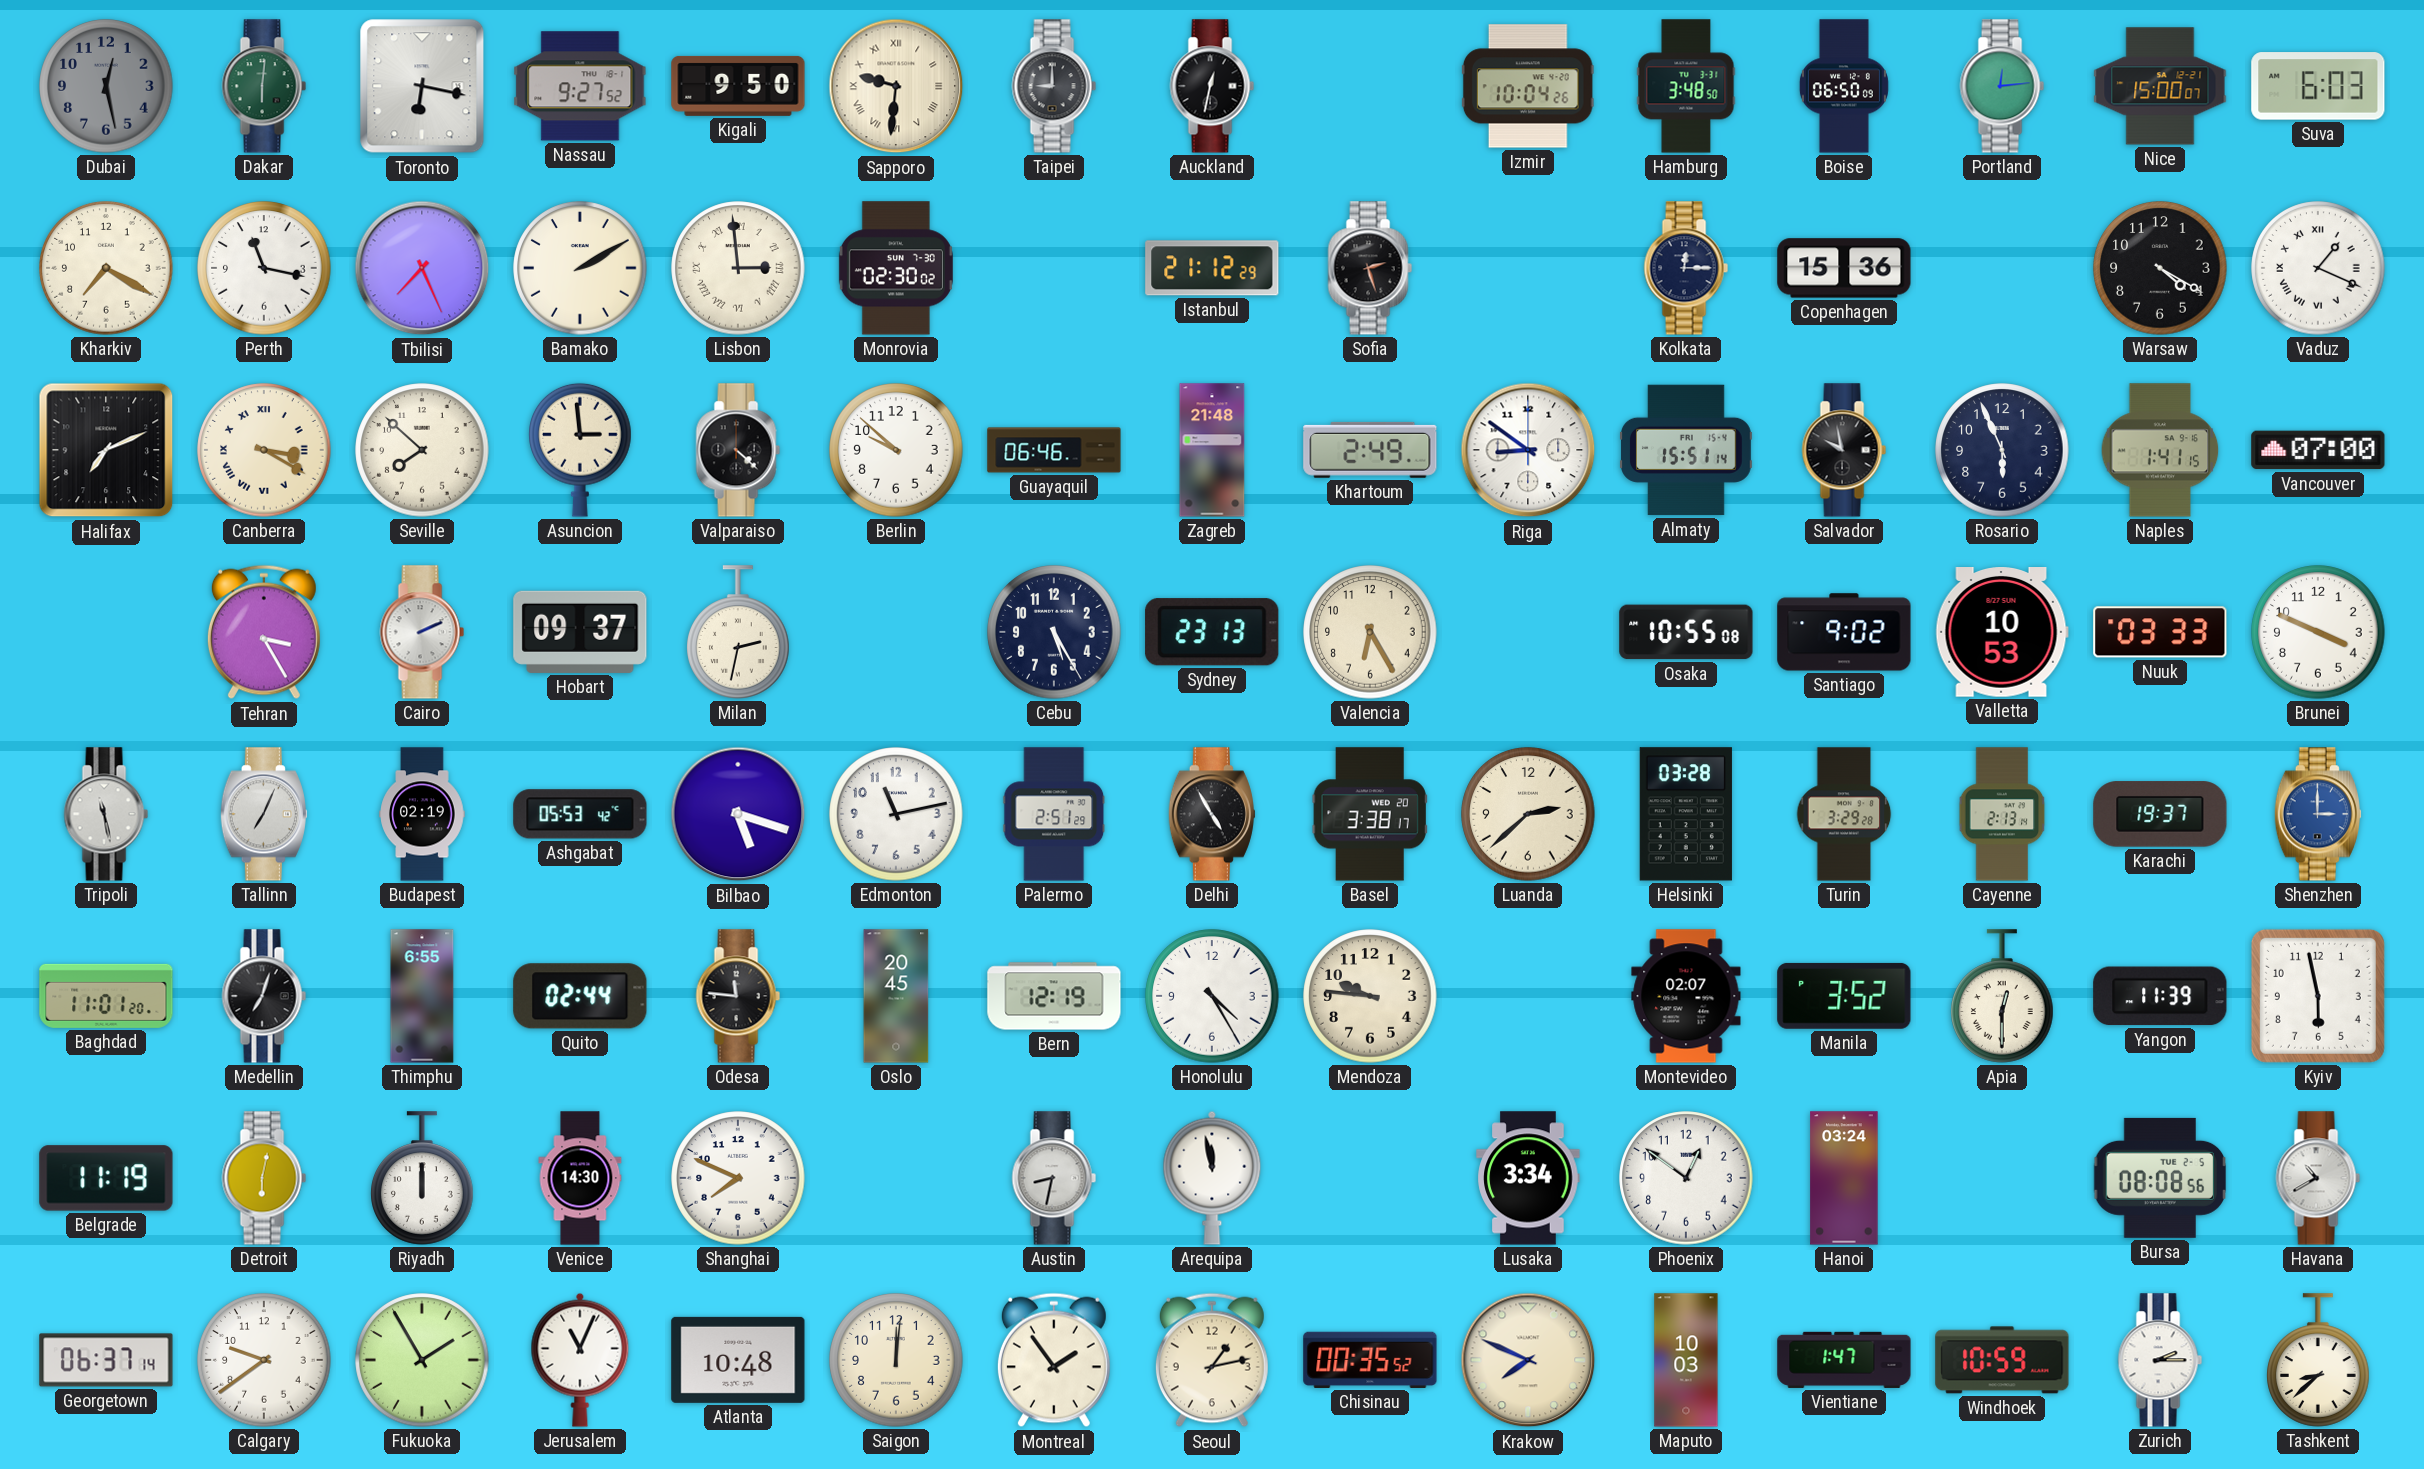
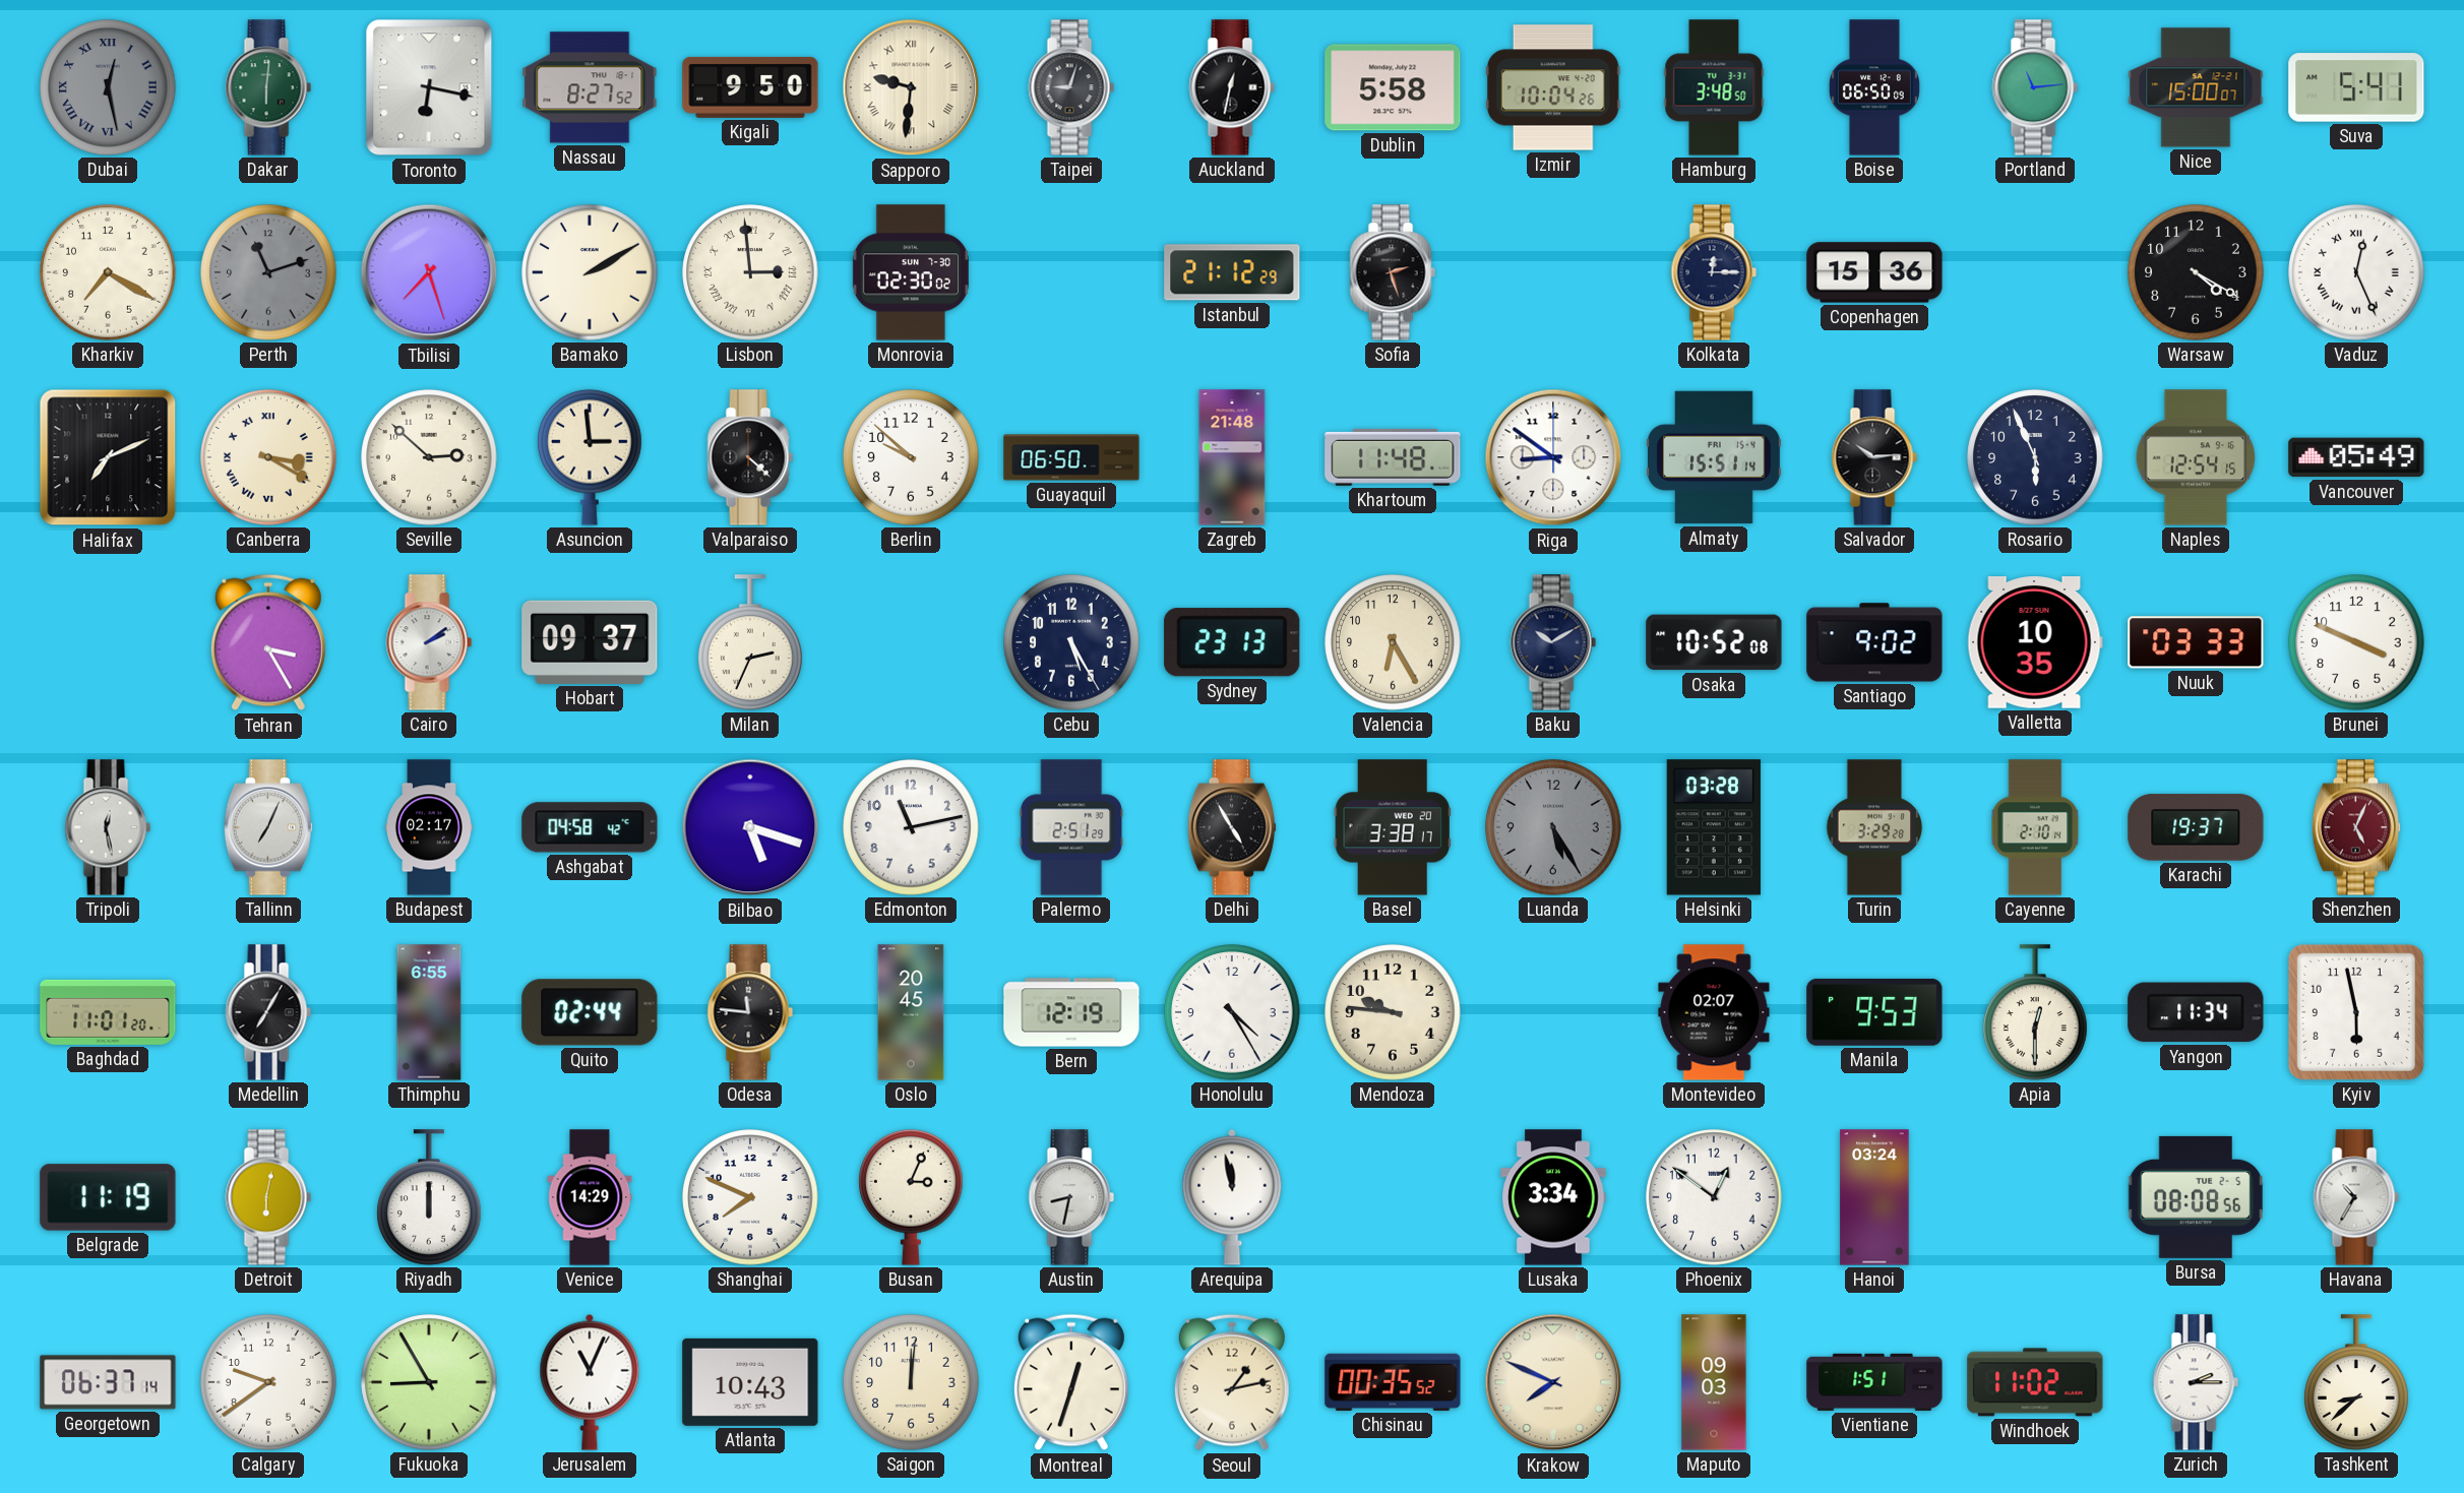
Dubai numerals: Arabic -> Roman (108, 87)
Nassau: 9:27 -> 8:27 (590, 87)
Taipei: 9:00 -> 9:03 (1071, 87)
Dublin: none -> 5:58 (1393, 87)
Portland: 12:14 -> 11:14 (2035, 87)
Suva: 6:03 -> 5:41 (2356, 87)
Perth: 11:17 -> 11:12 (268, 272)
Perth dial: white -> grey (268, 272)
Tbilisi: 7:26 -> 7:27 (429, 272)
Vaduz: 1:19 -> 12:26 (2356, 272)
Seville: 7:52 -> 2:52 (429, 457)
Guayaquil: 06:46 -> 06:50 (1071, 457)
Khartoum: 2:49 -> 11:48 (1393, 457)
Salvador: 9:58 -> 10:14 (1874, 457)
Naples: 1:41 -> 12:54 (2196, 457)
Vancouver: 07:00 -> 05:49 (2356, 457)
Cairo: 2:11 -> 2:09 (429, 642)
Milan: 2:32 -> 2:34 (750, 642)
Baku: none -> 10:10 (1553, 642)
Osaka: 10:55 -> 10:52 (1714, 642)
Valletta: 10:53 -> 10:35 (2035, 643)
Tripoli: 11:28 -> 12:28 (108, 827)
Budapest: 02:19 -> 02:17 (429, 827)
Ashgabat: 05:53 -> 04:58 (590, 827)
Luanda: 2:38 -> 5:25 (1553, 827)
Luanda dial: cream -> grey (1553, 827)
Cayenne: 2:13 -> 2:10 (2035, 827)
Shenzhen: 3:00 -> 5:04 (2356, 827)
Shenzhen dial: blue -> burgundy (2356, 827)
Medellin: 7:03 -> 7:05 (268, 1012)
Manila: 3:52 -> 9:53 (1874, 1012)
Yangon: 11:39 -> 11:34 (2196, 1012)
Venice: 14:30 -> 14:29 (590, 1197)
Busan: none -> 3:04 (911, 1197)
Havana: 10:40 -> 10:35 (2356, 1197)
Fukuoka: 1:55 -> 8:55 (429, 1382)
Atlanta: 10:48 -> 10:43 (750, 1382)
Montreal: 1:54 -> 12:33 (1071, 1382)
Maputo: 10:03 -> 09:03 (1714, 1382)
Vientiane: 1:47 -> 1:51 (1874, 1382)
Windhoek: 10:59 -> 11:02 (2035, 1382)
